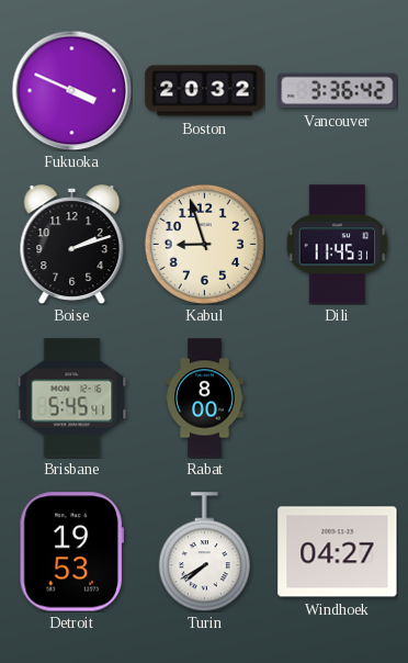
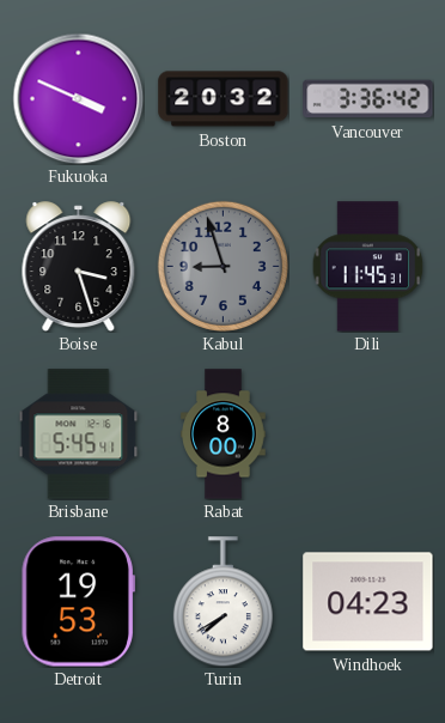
Boise: 2:12 -> 3:27 (79, 267)
Kabul dial: cream -> grey (222, 266)
Windhoek: 04:27 -> 04:23 (368, 602)
